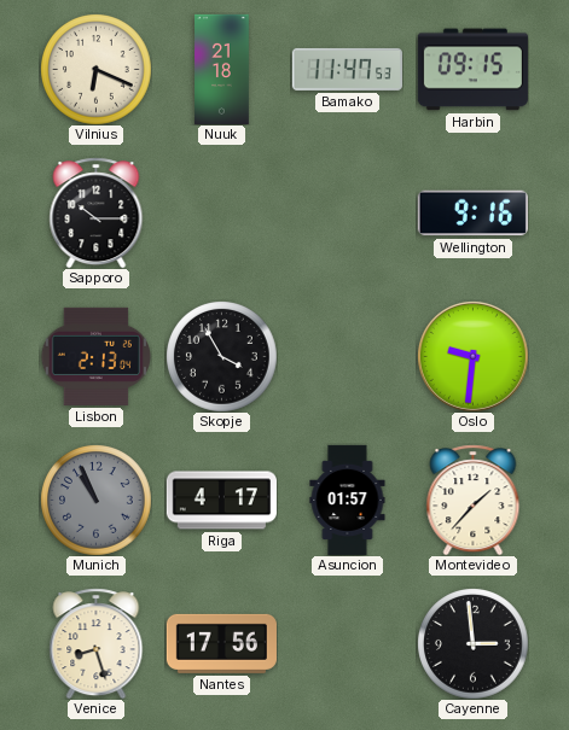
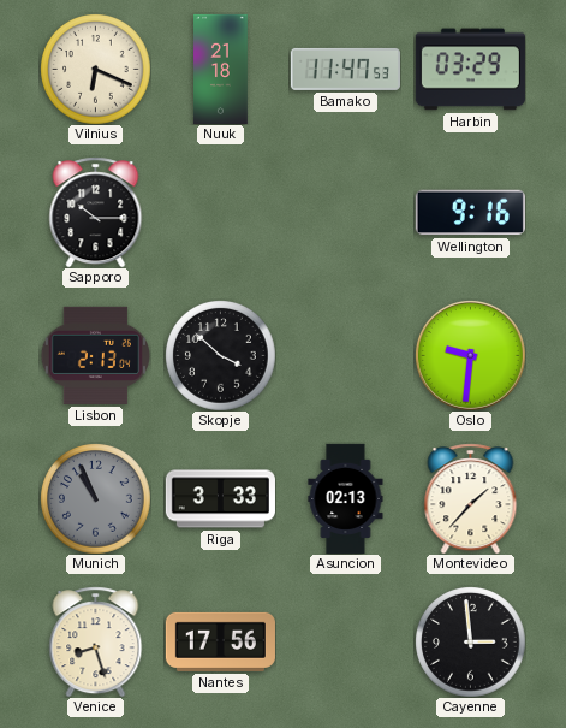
Harbin: 09:15 -> 03:29 (470, 70)
Skopje: 3:55 -> 3:52 (221, 356)
Riga: 4:17 -> 3:33 (220, 499)
Asuncion: 01:57 -> 02:13 (346, 498)
